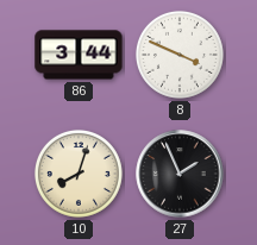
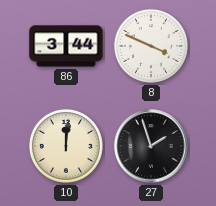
10: 8:03 -> 12:01 (66, 146)
27: 1:56 -> 1:57 (151, 146)
